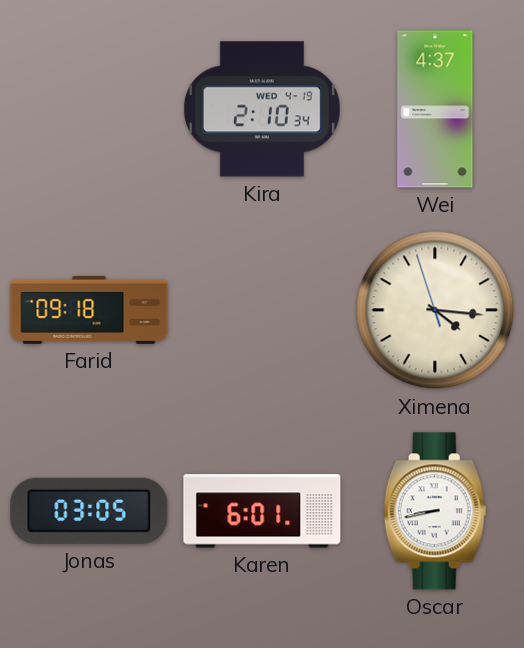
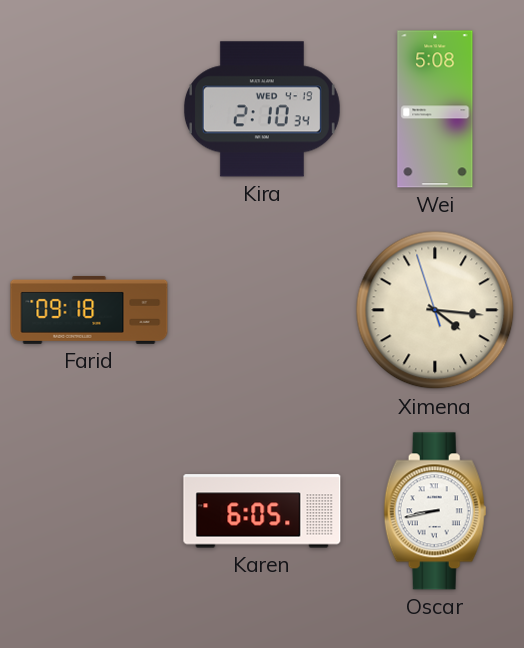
Wei: 4:37 -> 5:08 (435, 109)
Jonas: 03:05 -> none (89, 511)
Karen: 6:01 -> 6:05 (262, 511)
